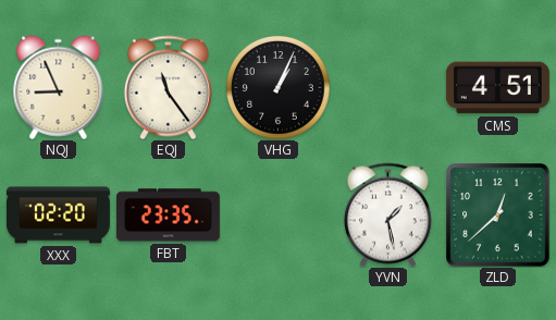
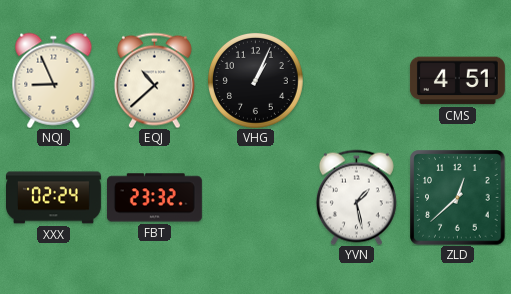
EQJ: 11:24 -> 10:38 (154, 80)
XXX: 02:20 -> 02:24 (53, 198)
FBT: 23:35 -> 23:32 (154, 198)
